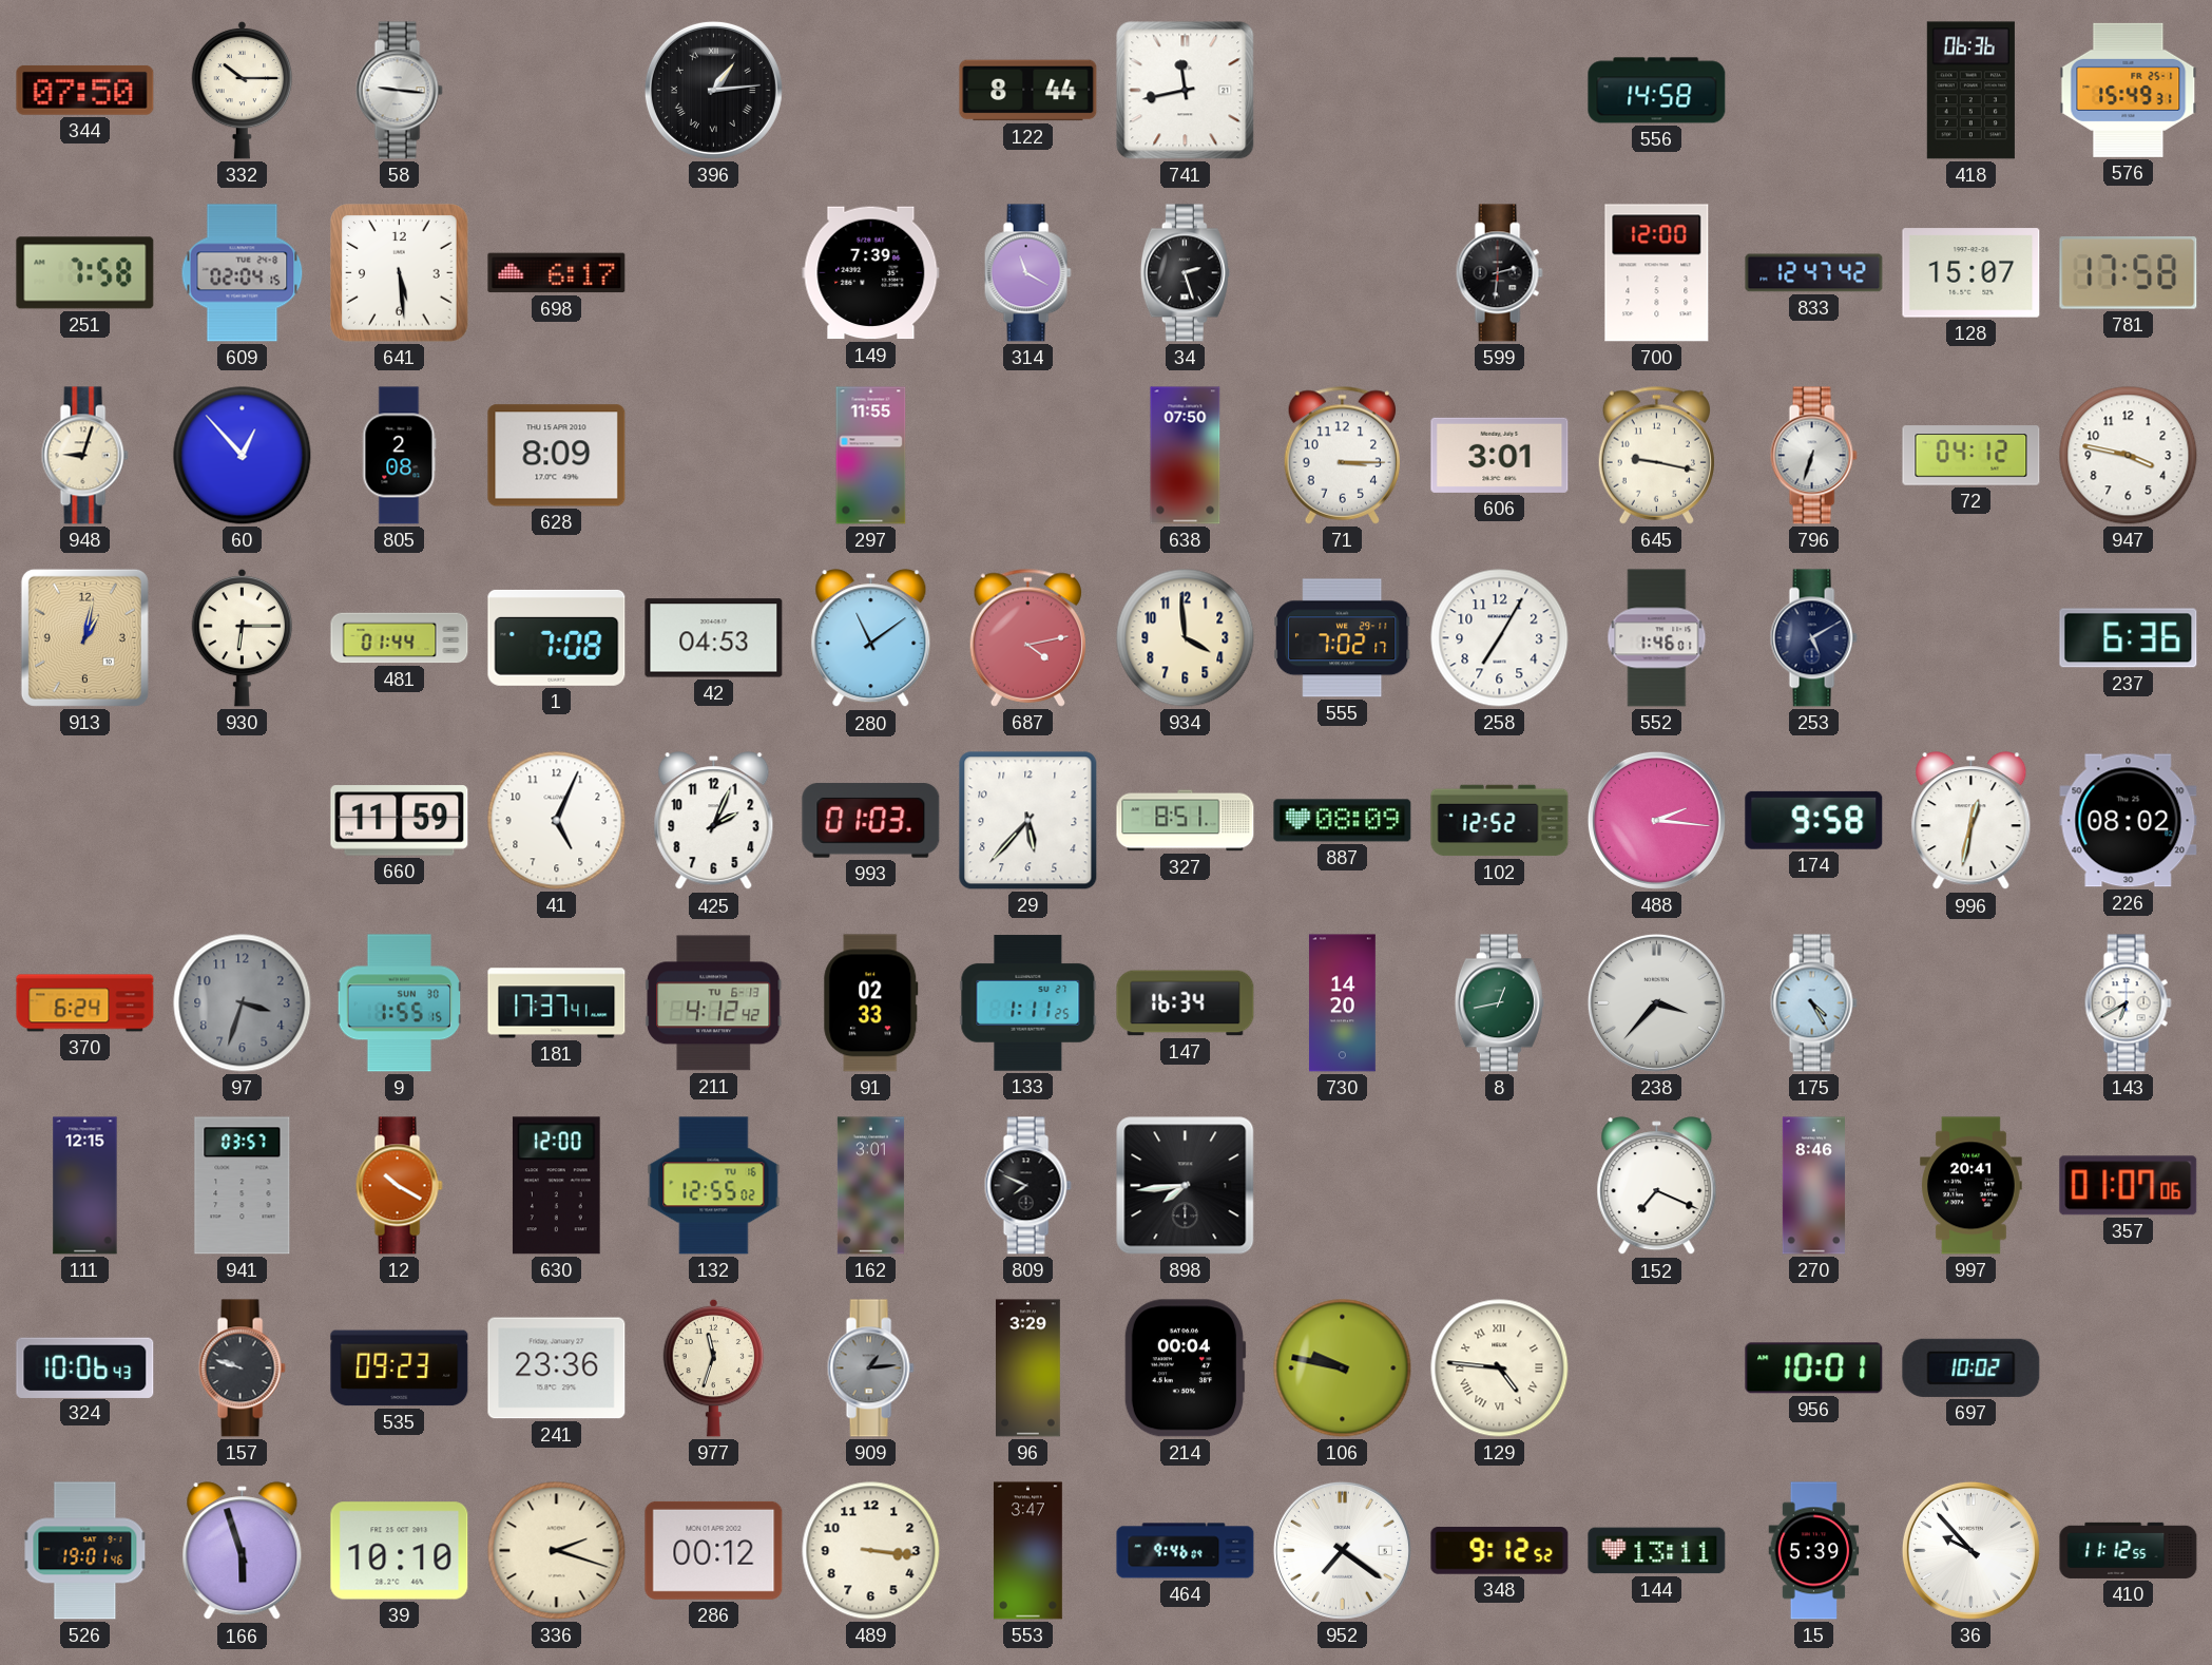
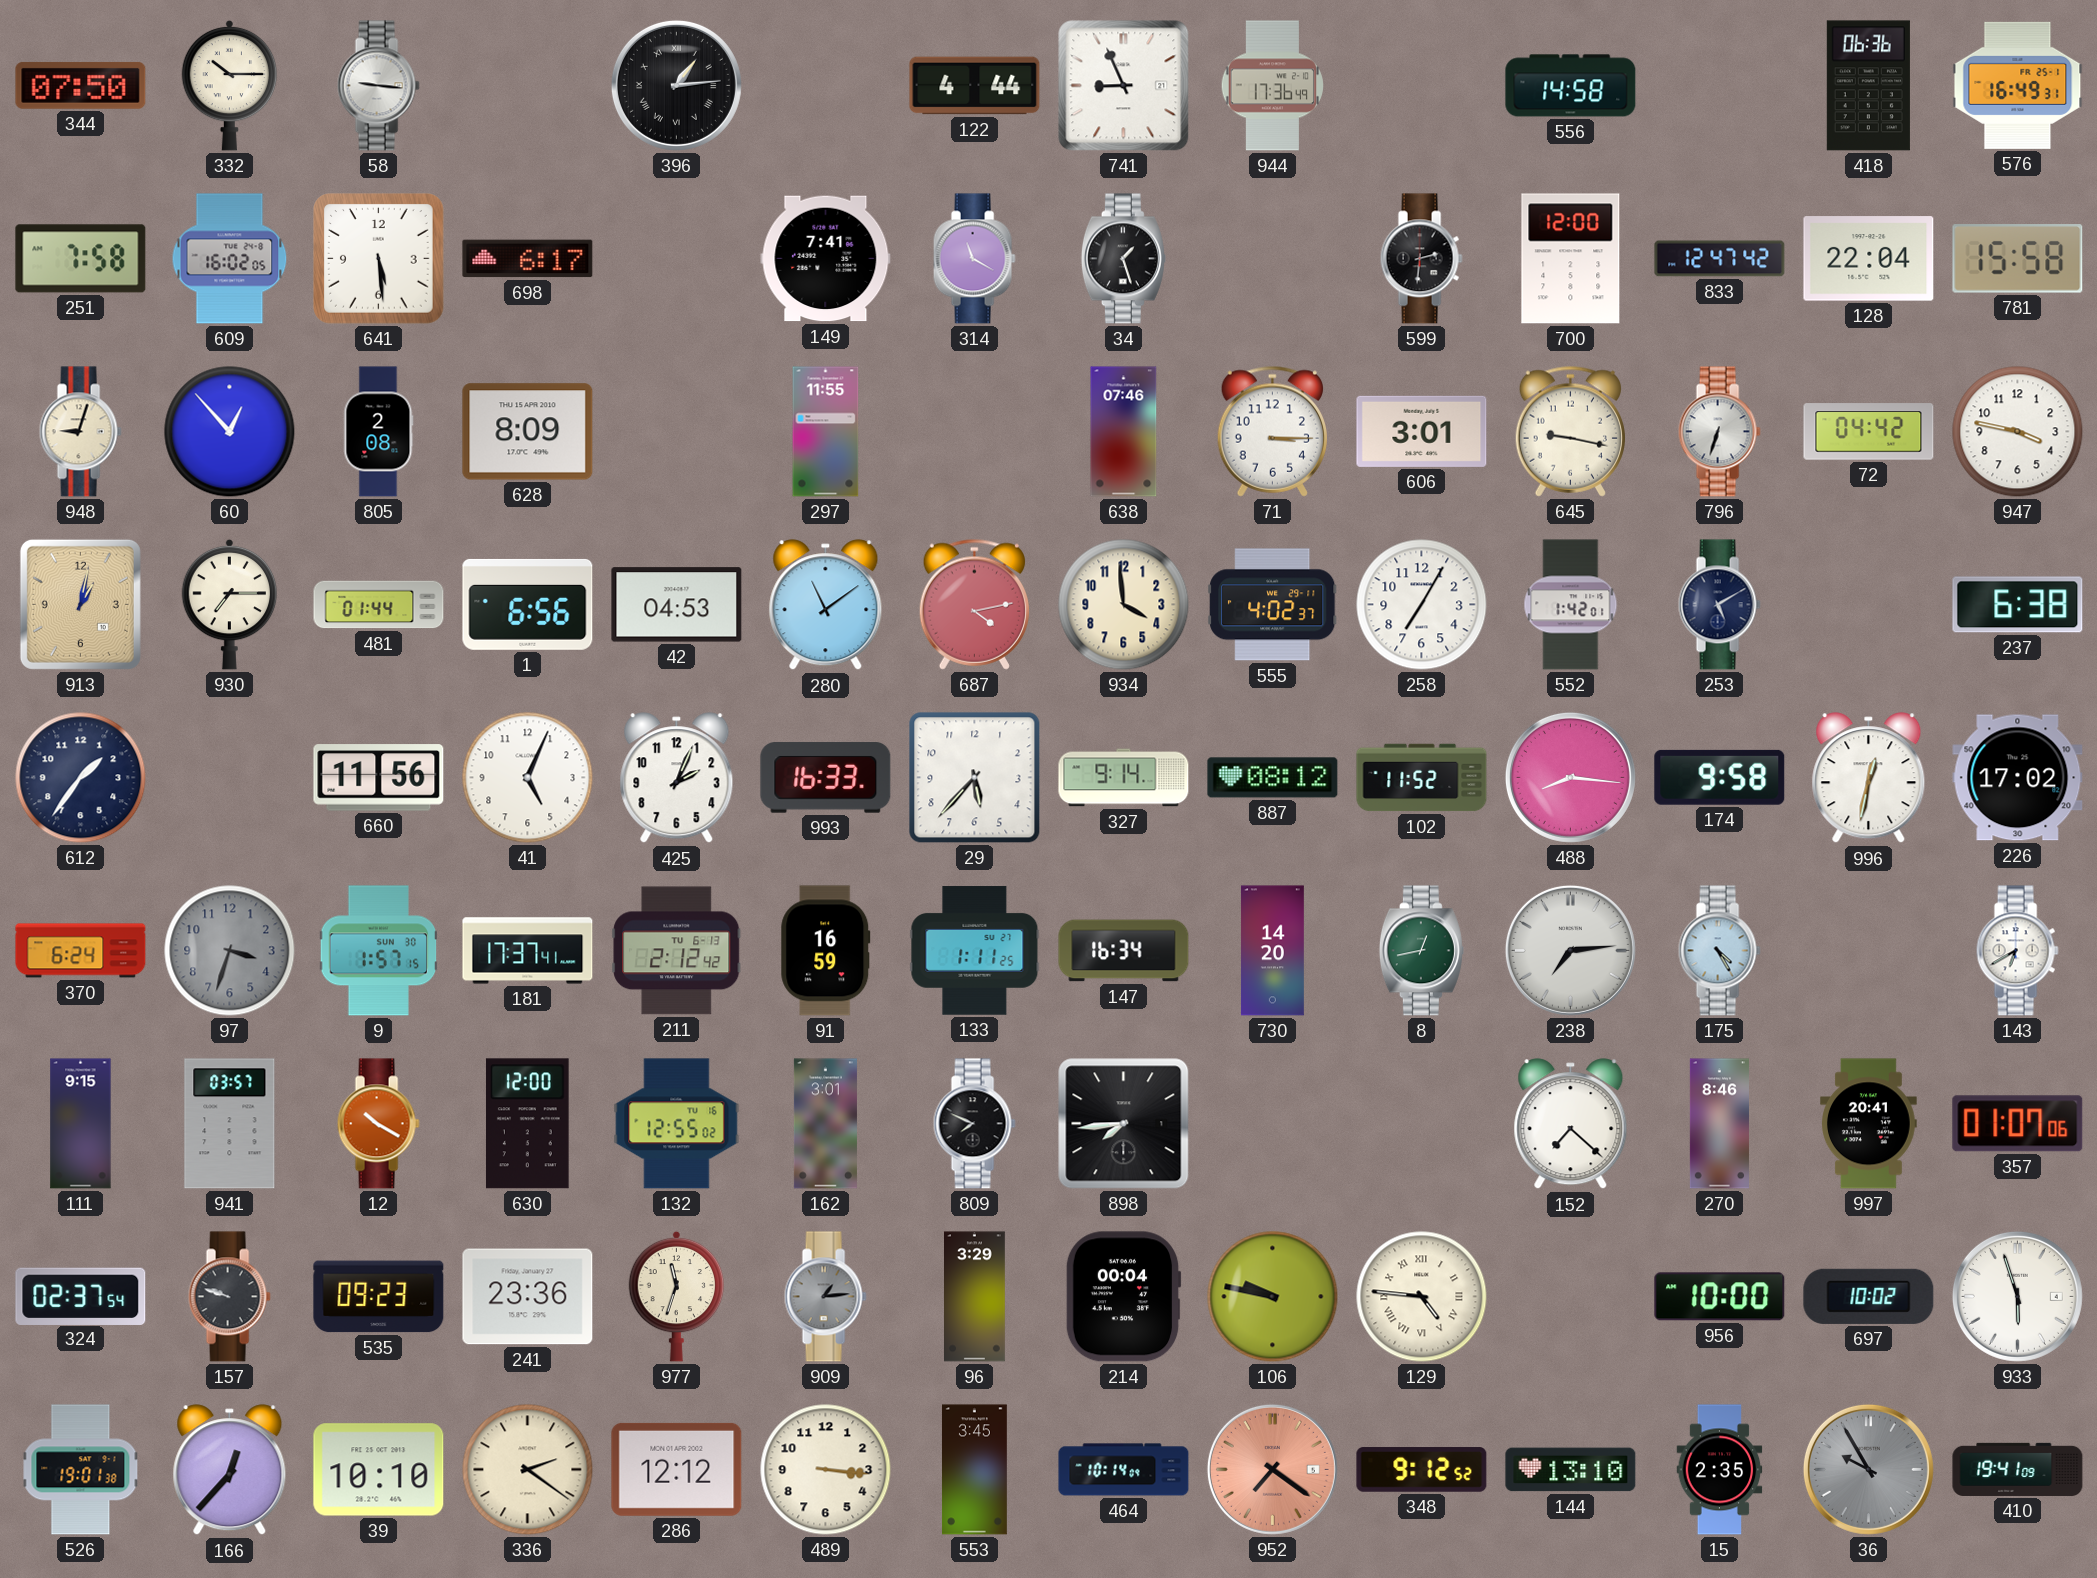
122: 8:44 -> 4:44 (975, 86)
741: 11:43 -> 8:56 (1124, 86)
944: none -> 17:36 (1272, 86)
576: 15:49 -> 16:49 (2018, 85)
609: 02:04 -> 16:02 (230, 259)
149: 7:39 -> 7:41 (826, 259)
34: 2:27 -> 1:27 (1123, 259)
128: 15:07 -> 22:04 (1869, 259)
781: 17:58 -> 15:58 (2018, 259)
638: 07:50 -> 07:46 (1124, 432)
72: 04:12 -> 04:42 (1869, 432)
930: 6:15 -> 7:15 (230, 604)
1: 7:08 -> 6:56 (528, 604)
555: 7:02 -> 4:02 (1273, 605)
552: 1:46 -> 1:42 (1571, 605)
237: 6:36 -> 6:38 (2018, 605)
612: none -> 1:36 (81, 778)
660: 11:59 -> 11:56 (379, 778)
993: 01:03 -> 16:33 (826, 778)
327: 8:51 -> 9:14 (1124, 778)
887: 08:09 -> 08:12 (1273, 778)
102: 12:52 -> 11:52 (1422, 778)
488: 2:16 -> 8:16 (1570, 777)
226: 08:02 -> 17:02 (2018, 778)
9: 1:55 -> 1:57 (379, 951)
211: 4:12 -> 2:12 (677, 951)
91: 02:33 -> 16:59 (826, 951)
238: 3:37 -> 7:14 (1570, 950)
111: 12:15 -> 9:15 (81, 1124)
152: 7:19 -> 7:22 (1571, 1124)
324: 10:06 -> 02:37 (81, 1296)
956: 10:01 -> 10:00 (1720, 1297)
933: none -> 5:57 (2017, 1296)
526: 19:01:46 -> 19:01:38 (81, 1470)
166: 5:57 -> 12:37 (230, 1470)
336: 2:18 -> 2:21 (528, 1470)
286: 00:12 -> 12:12 (677, 1469)
553: 3:47 -> 3:45 (974, 1470)
464: 9:46 -> 10:14 (1124, 1470)
952 dial: white -> salmon (1272, 1469)
144: 13:11 -> 13:10 (1571, 1470)
15: 5:39 -> 2:35 (1720, 1470)
36: 9:53 -> 9:55 (1868, 1469)
36 dial: white -> grey (1868, 1469)
410: 11:12 -> 19:41 (2018, 1469)
